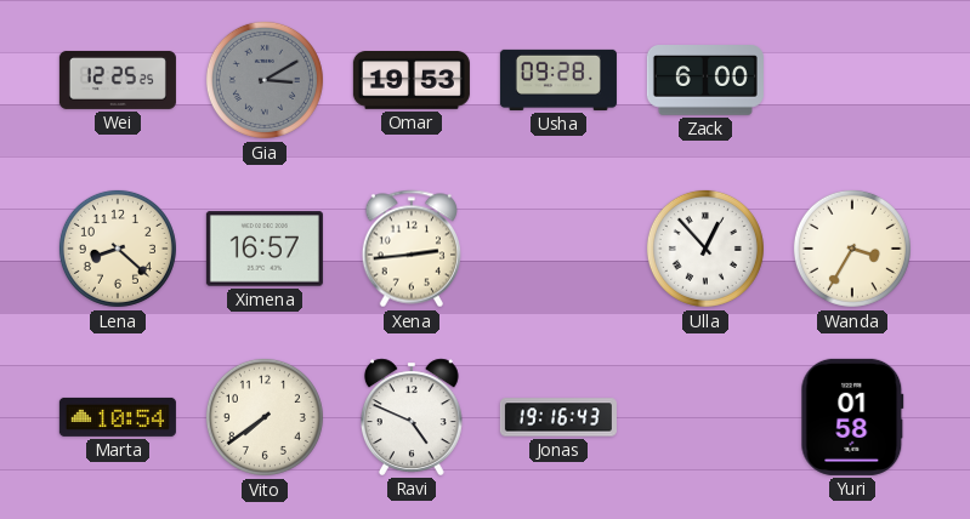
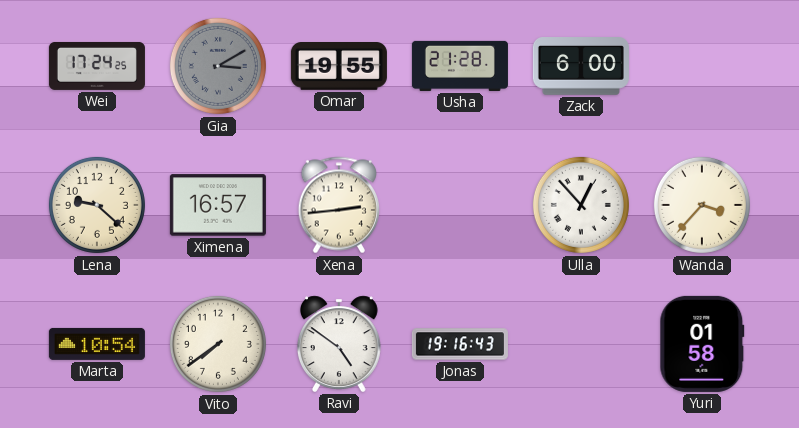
Wei: 12:25 -> 17:24 (97, 66)
Omar: 19:53 -> 19:55 (339, 67)
Usha: 09:28 -> 21:28 (460, 66)
Lena: 8:22 -> 9:22 (97, 205)
Wanda: 3:35 -> 3:37 (702, 205)
Ravi: 4:49 -> 4:51 (339, 344)
